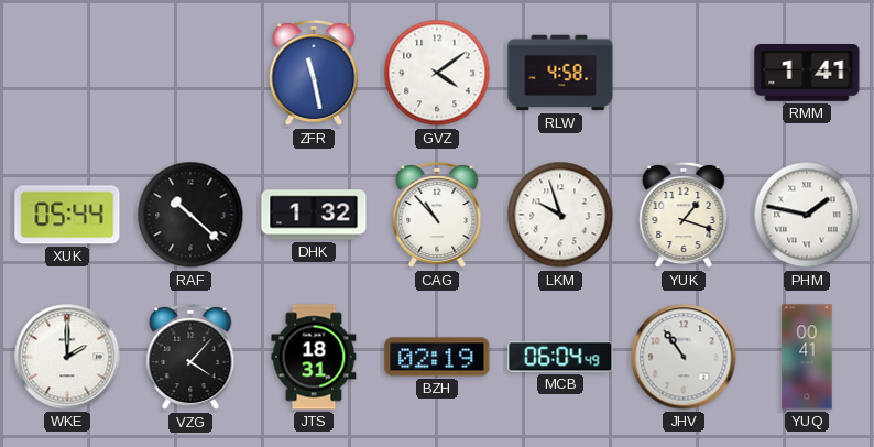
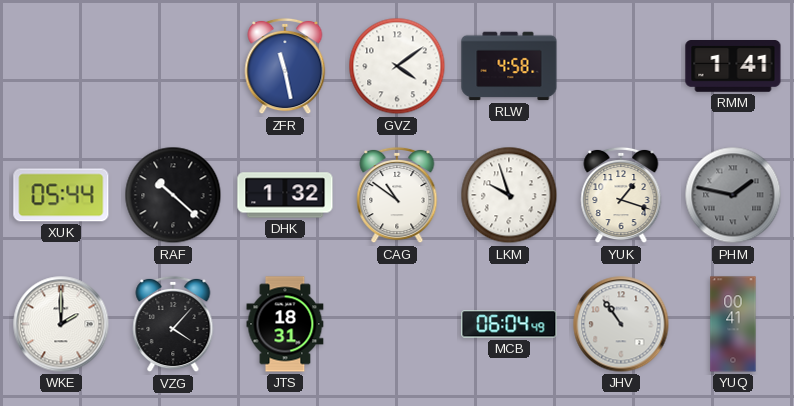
CAG: 10:53 -> 10:51 (397, 195)
PHM dial: white -> grey (733, 195)
BZH: 02:19 -> none (437, 357)
